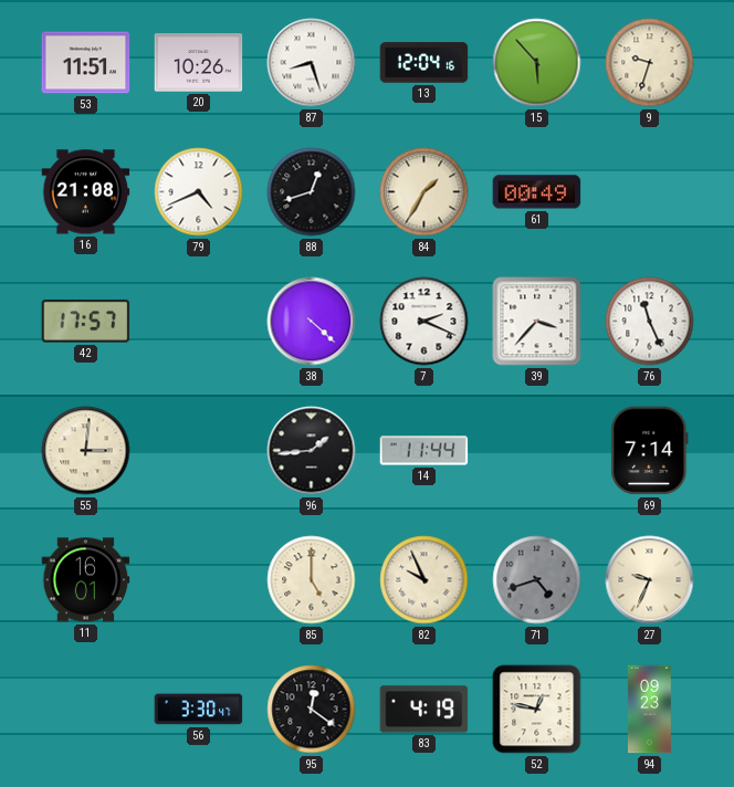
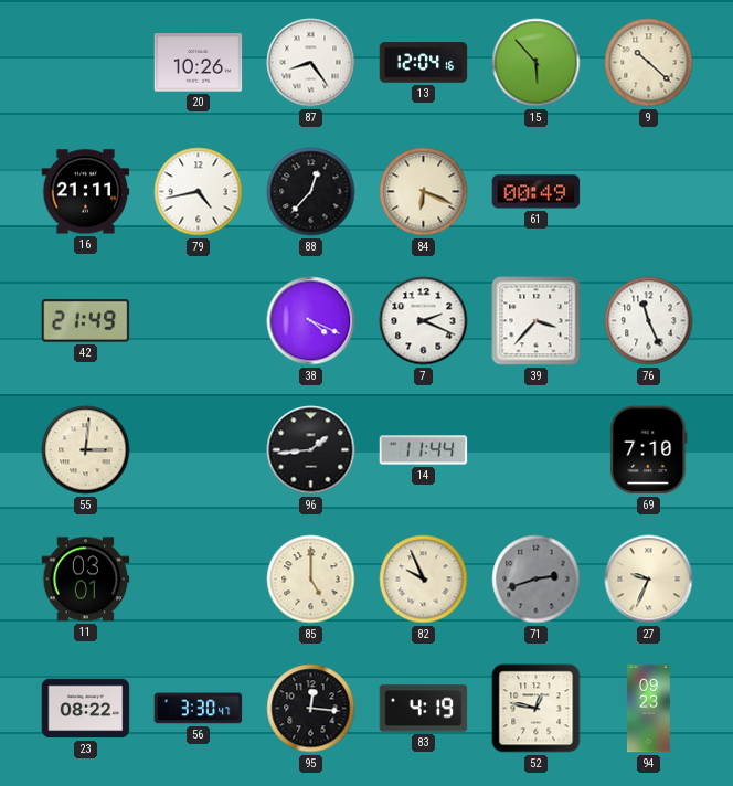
53: 11:51 -> none (86, 63)
87: 8:27 -> 8:24 (311, 63)
9: 9:33 -> 10:22 (649, 63)
16: 21:08 -> 21:11 (86, 192)
79: 4:41 -> 4:43 (199, 192)
88: 12:42 -> 12:37 (311, 192)
84: 1:35 -> 6:19 (424, 192)
42: 17:57 -> 21:49 (86, 321)
38: 4:22 -> 4:19 (311, 321)
69: 7:14 -> 7:10 (649, 450)
11: 16:01 -> 03:01 (86, 580)
71: 4:42 -> 2:42 (537, 580)
23: none -> 08:22 (86, 709)
95: 12:21 -> 12:16 (311, 709)
